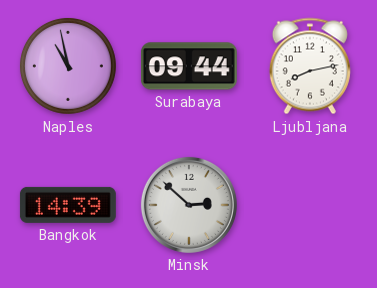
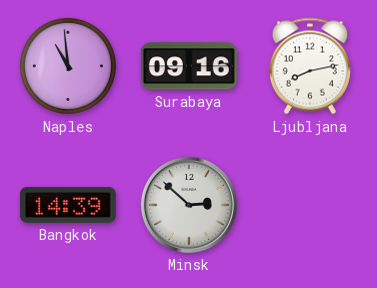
Naples: 10:58 -> 10:59 (68, 66)
Surabaya: 09:44 -> 09:16 (189, 66)
